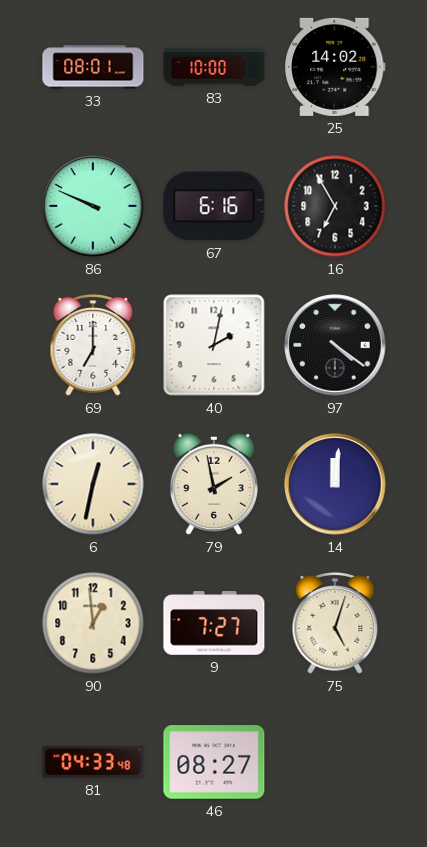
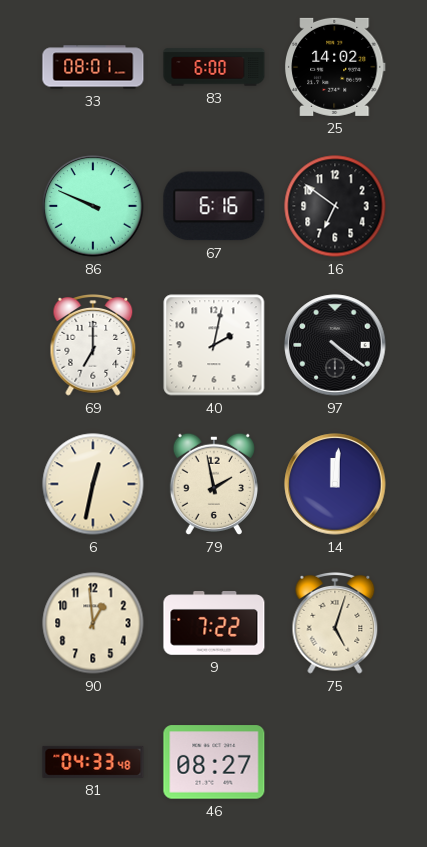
83: 10:00 -> 6:00 (214, 67)
16: 6:55 -> 6:51 (335, 206)
9: 7:27 -> 7:22 (214, 623)
